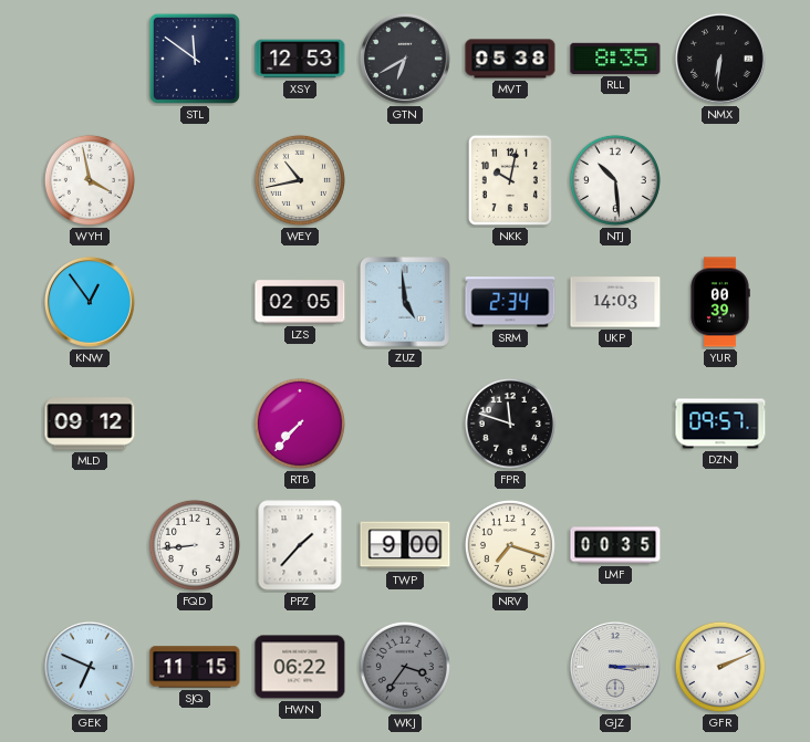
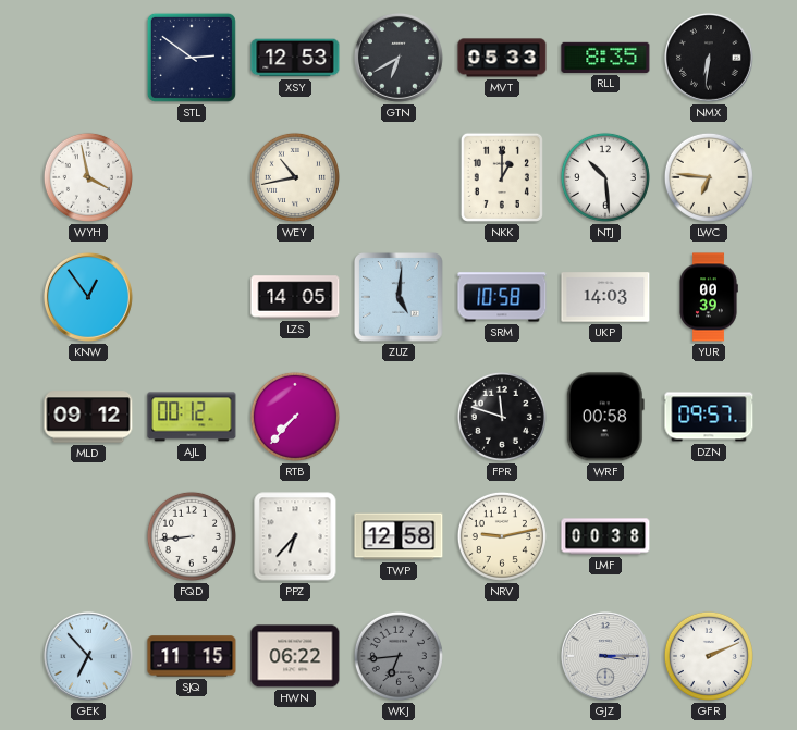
STL: 11:51 -> 2:51 (192, 58)
MVT: 05:38 -> 05:33 (502, 58)
NKK: 10:02 -> 1:00 (502, 177)
LWC: none -> 6:46 (709, 177)
LZS: 02:05 -> 14:05 (295, 297)
ZUZ: 4:59 -> 5:01 (400, 298)
SRM: 2:34 -> 10:58 (502, 297)
AJL: none -> 00:12 (192, 417)
WRF: none -> 00:58 (605, 417)
PPZ: 1:37 -> 6:37 (295, 536)
TWP: 9:00 -> 12:58 (398, 536)
NRV: 7:18 -> 9:13 (502, 536)
LMF: 00:35 -> 00:38 (605, 536)
GEK: 6:49 -> 6:53 (88, 656)
WKJ: 3:36 -> 6:44 (398, 656)
